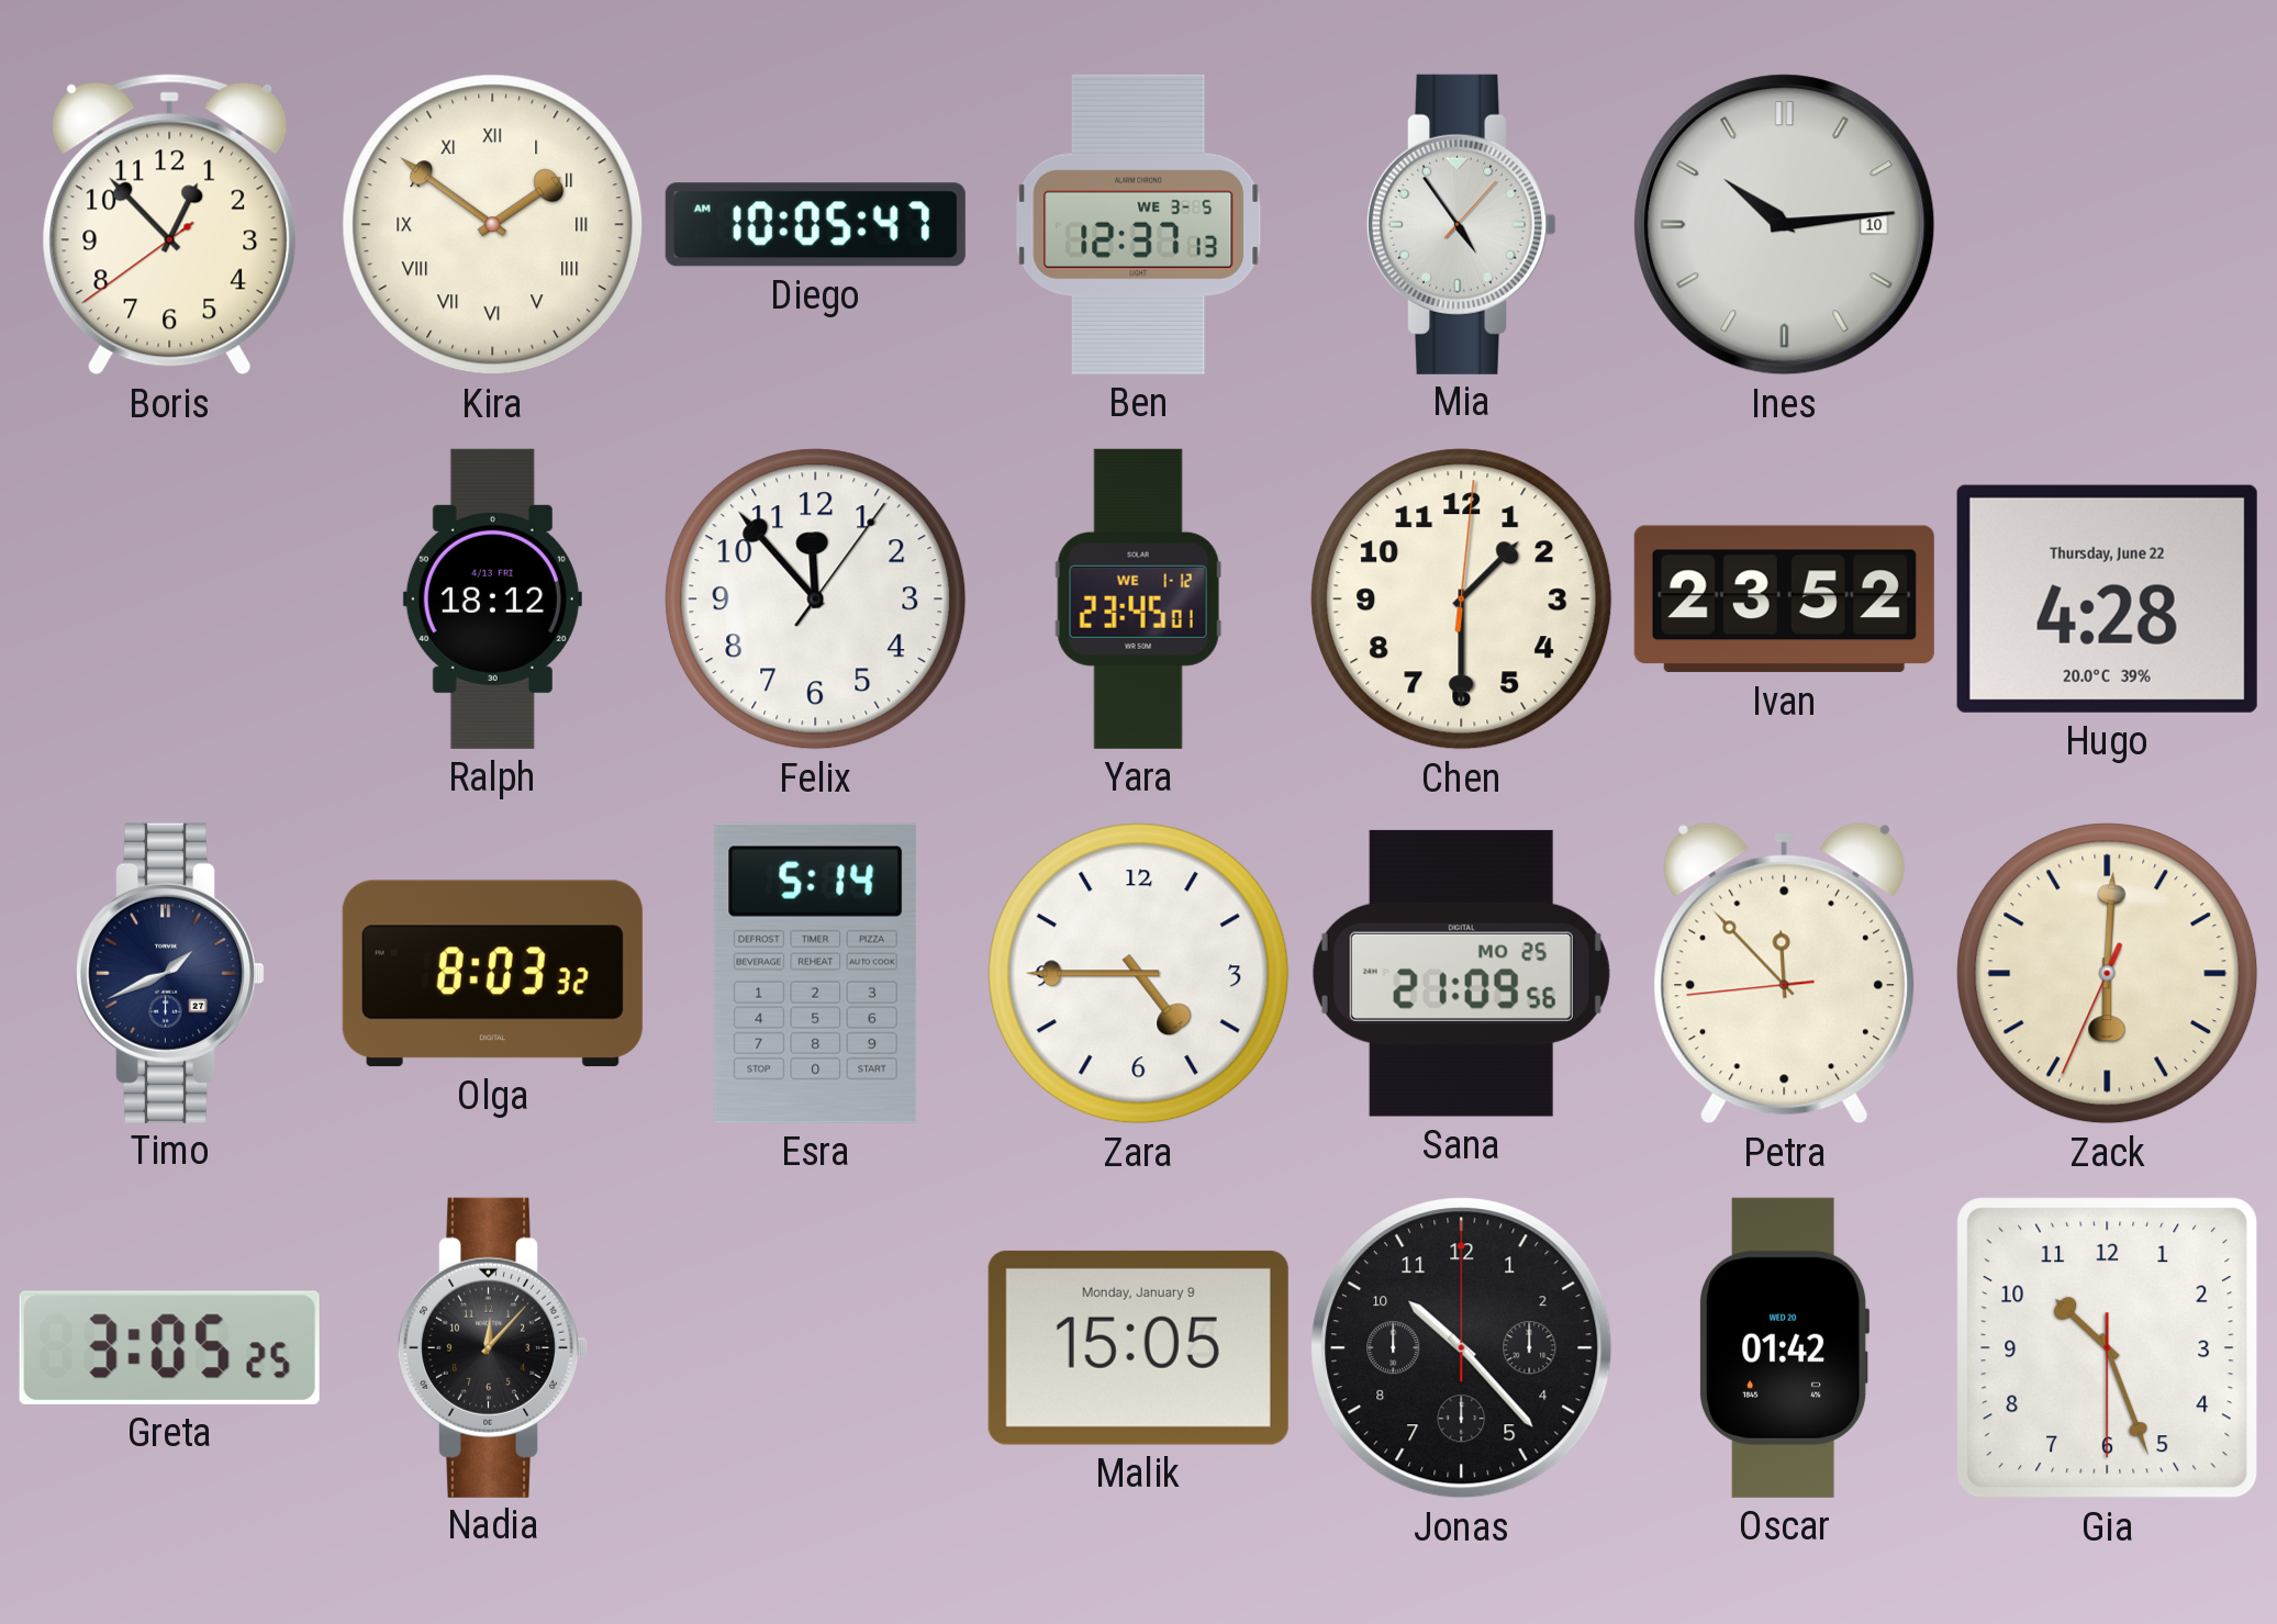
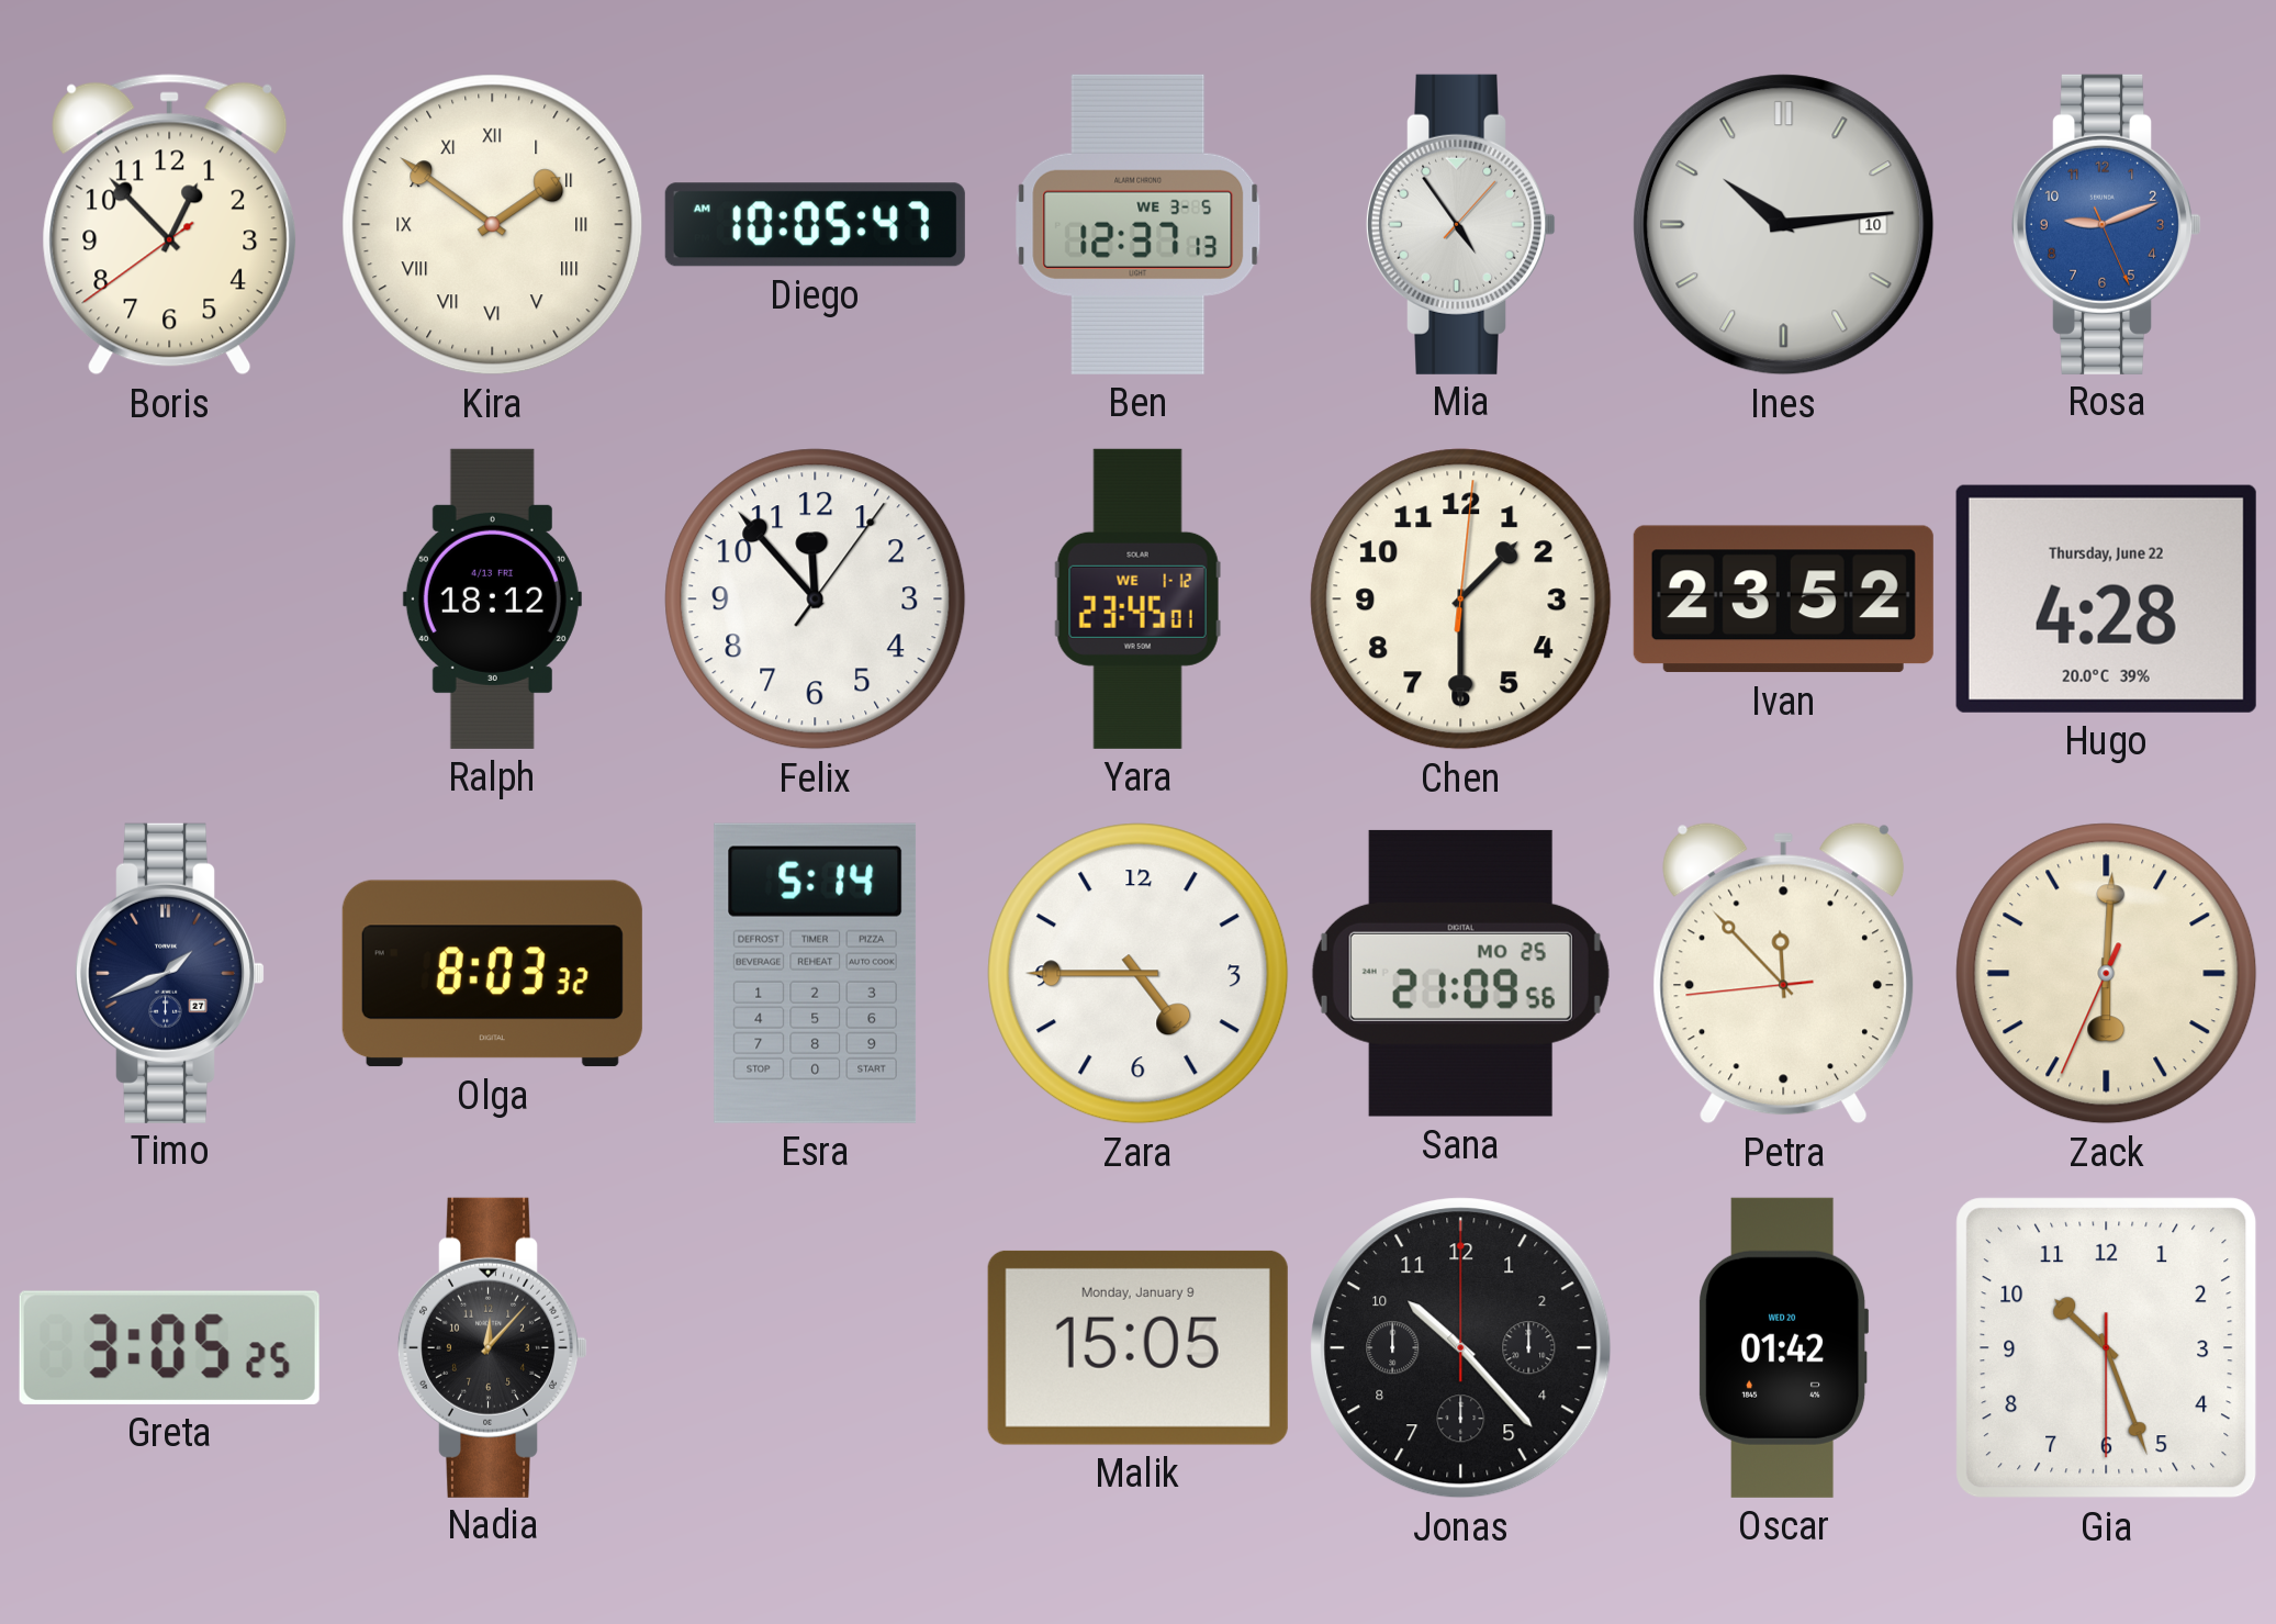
Rosa: none -> 9:11 (2107, 224)
